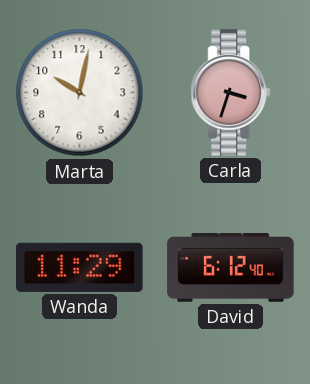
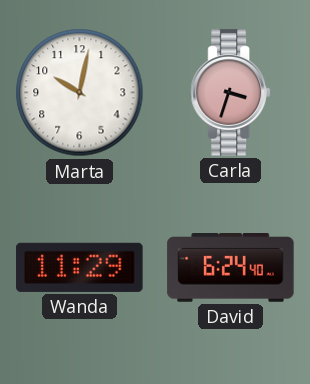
David: 6:12 -> 6:24 (231, 268)
